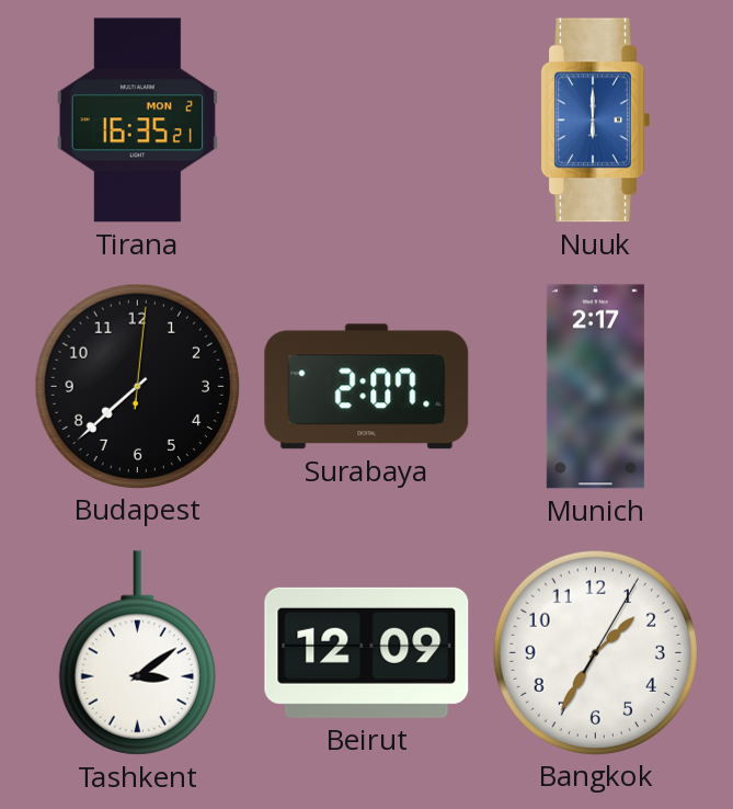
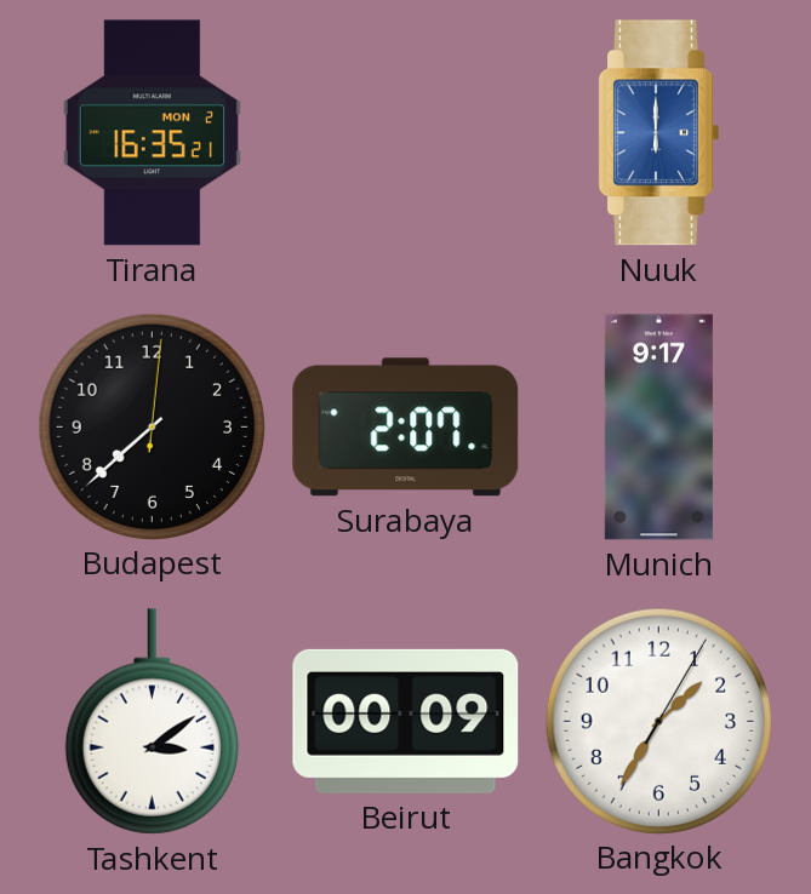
Munich: 2:17 -> 9:17 (658, 428)
Beirut: 12:09 -> 00:09 (406, 721)
